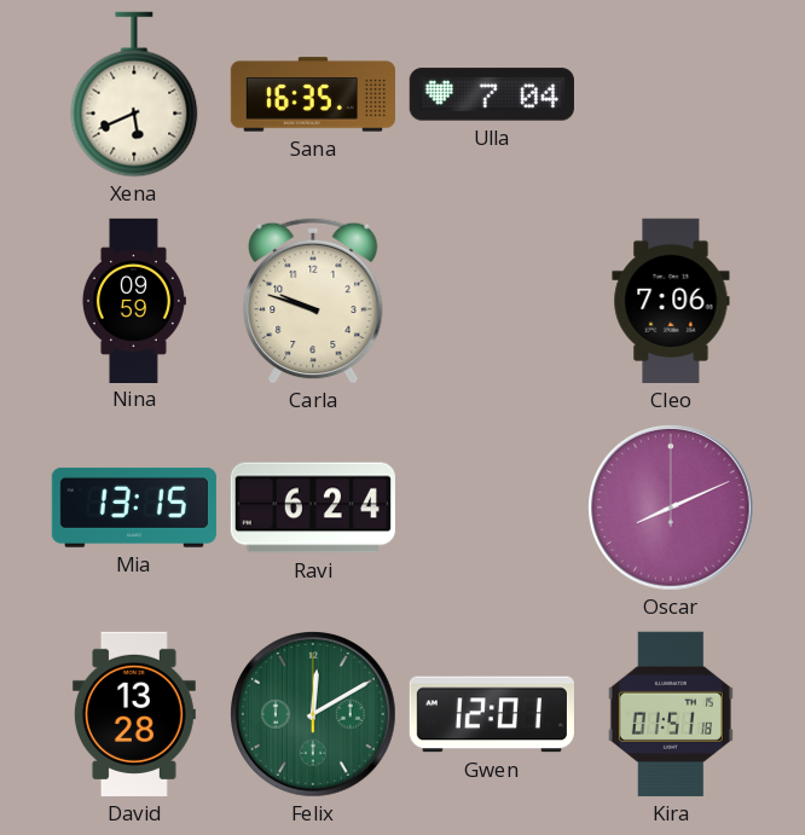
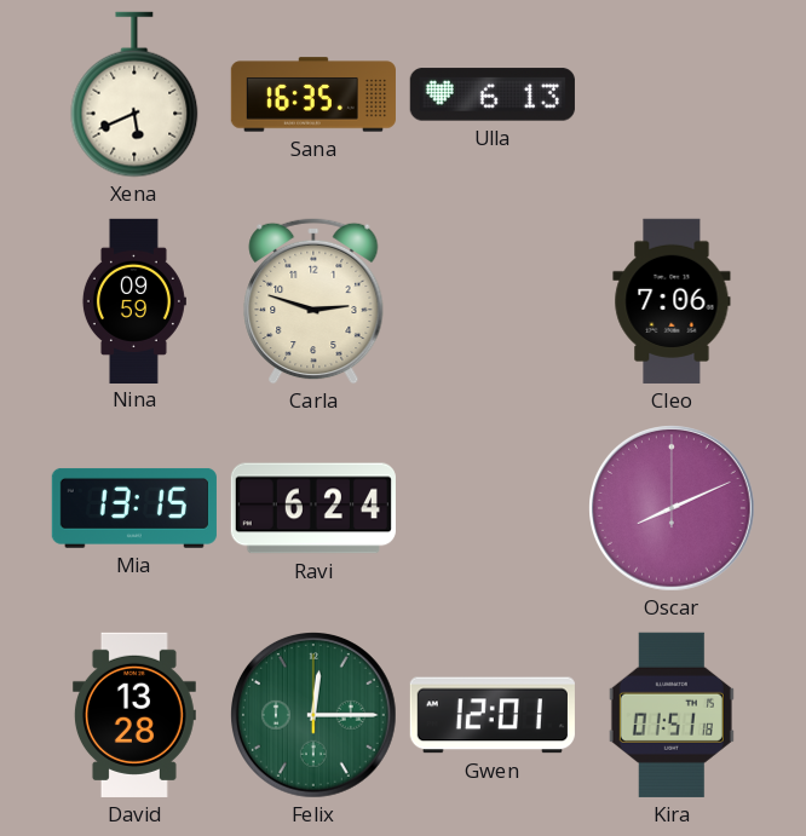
Ulla: 7:04 -> 6:13 (493, 94)
Carla: 9:48 -> 2:48 (313, 301)
Felix: 12:10 -> 12:15 (315, 716)
